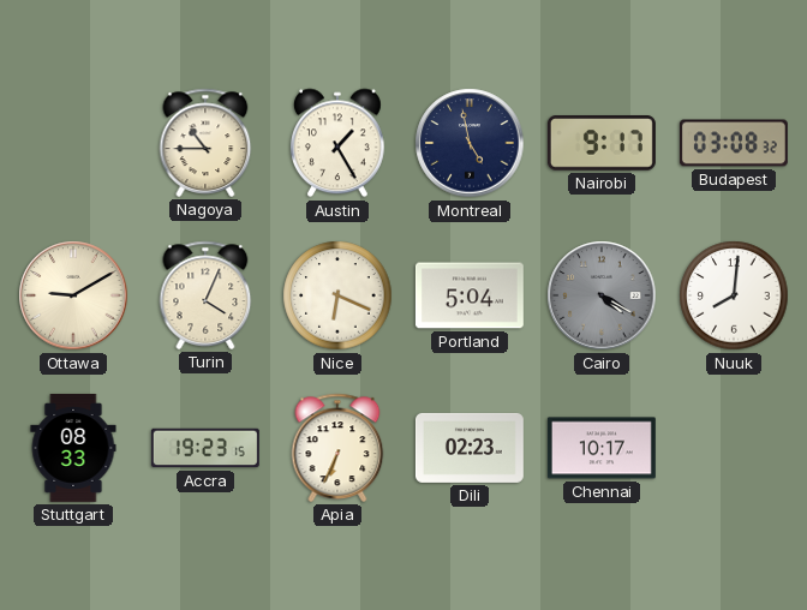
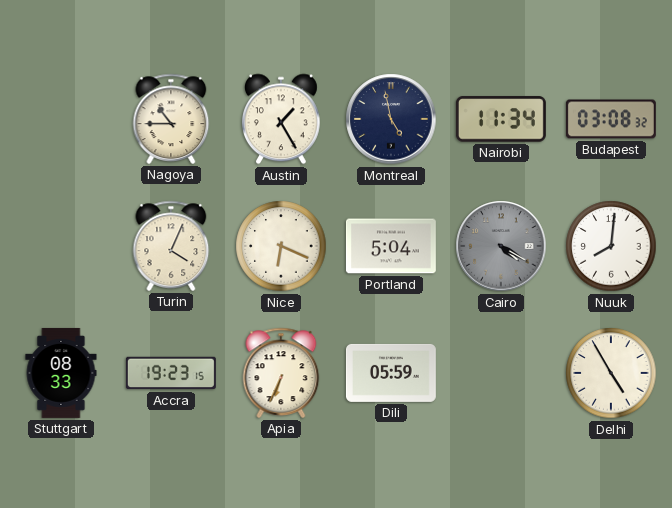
Nairobi: 9:17 -> 11:34 (501, 119)
Ottawa: 9:10 -> none (73, 295)
Dili: 02:23 -> 05:59 (391, 373)
Chennai: 10:17 -> none (602, 448)
Delhi: none -> 4:55 (611, 373)
